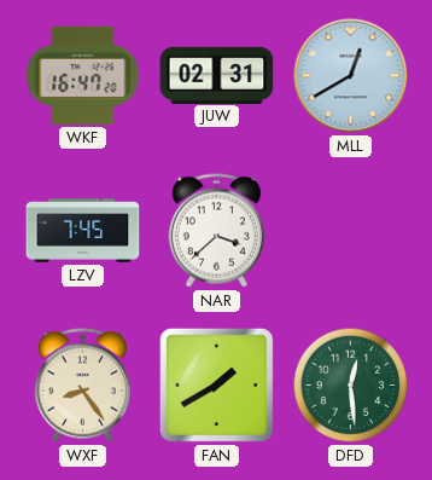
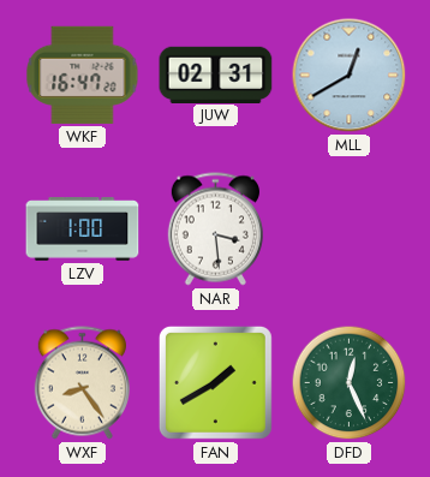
LZV: 7:45 -> 1:00 (83, 229)
NAR: 3:38 -> 3:29 (215, 229)
DFD: 12:29 -> 12:26 (350, 383)
